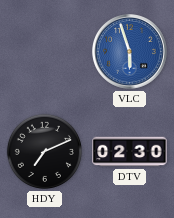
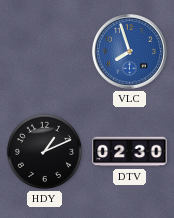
VLC: 5:57 -> 7:57 (130, 52)
HDY: 7:11 -> 1:11 (44, 151)
